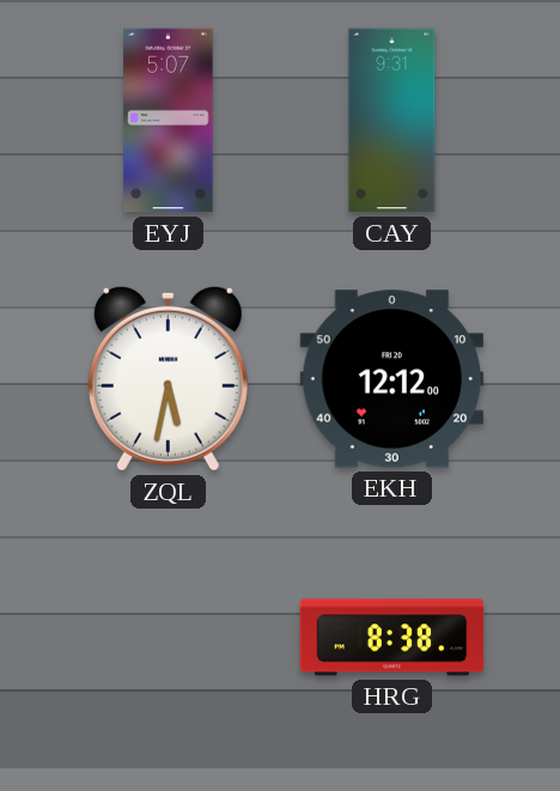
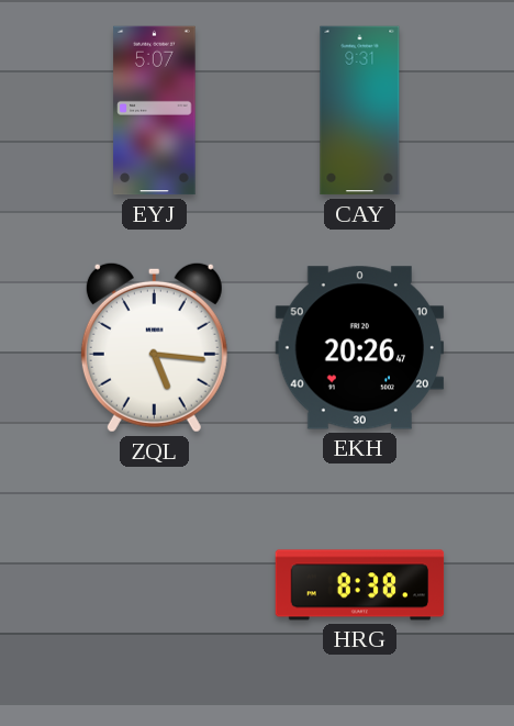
ZQL: 5:32 -> 5:16 (154, 347)
EKH: 12:12 -> 20:26 (360, 348)
